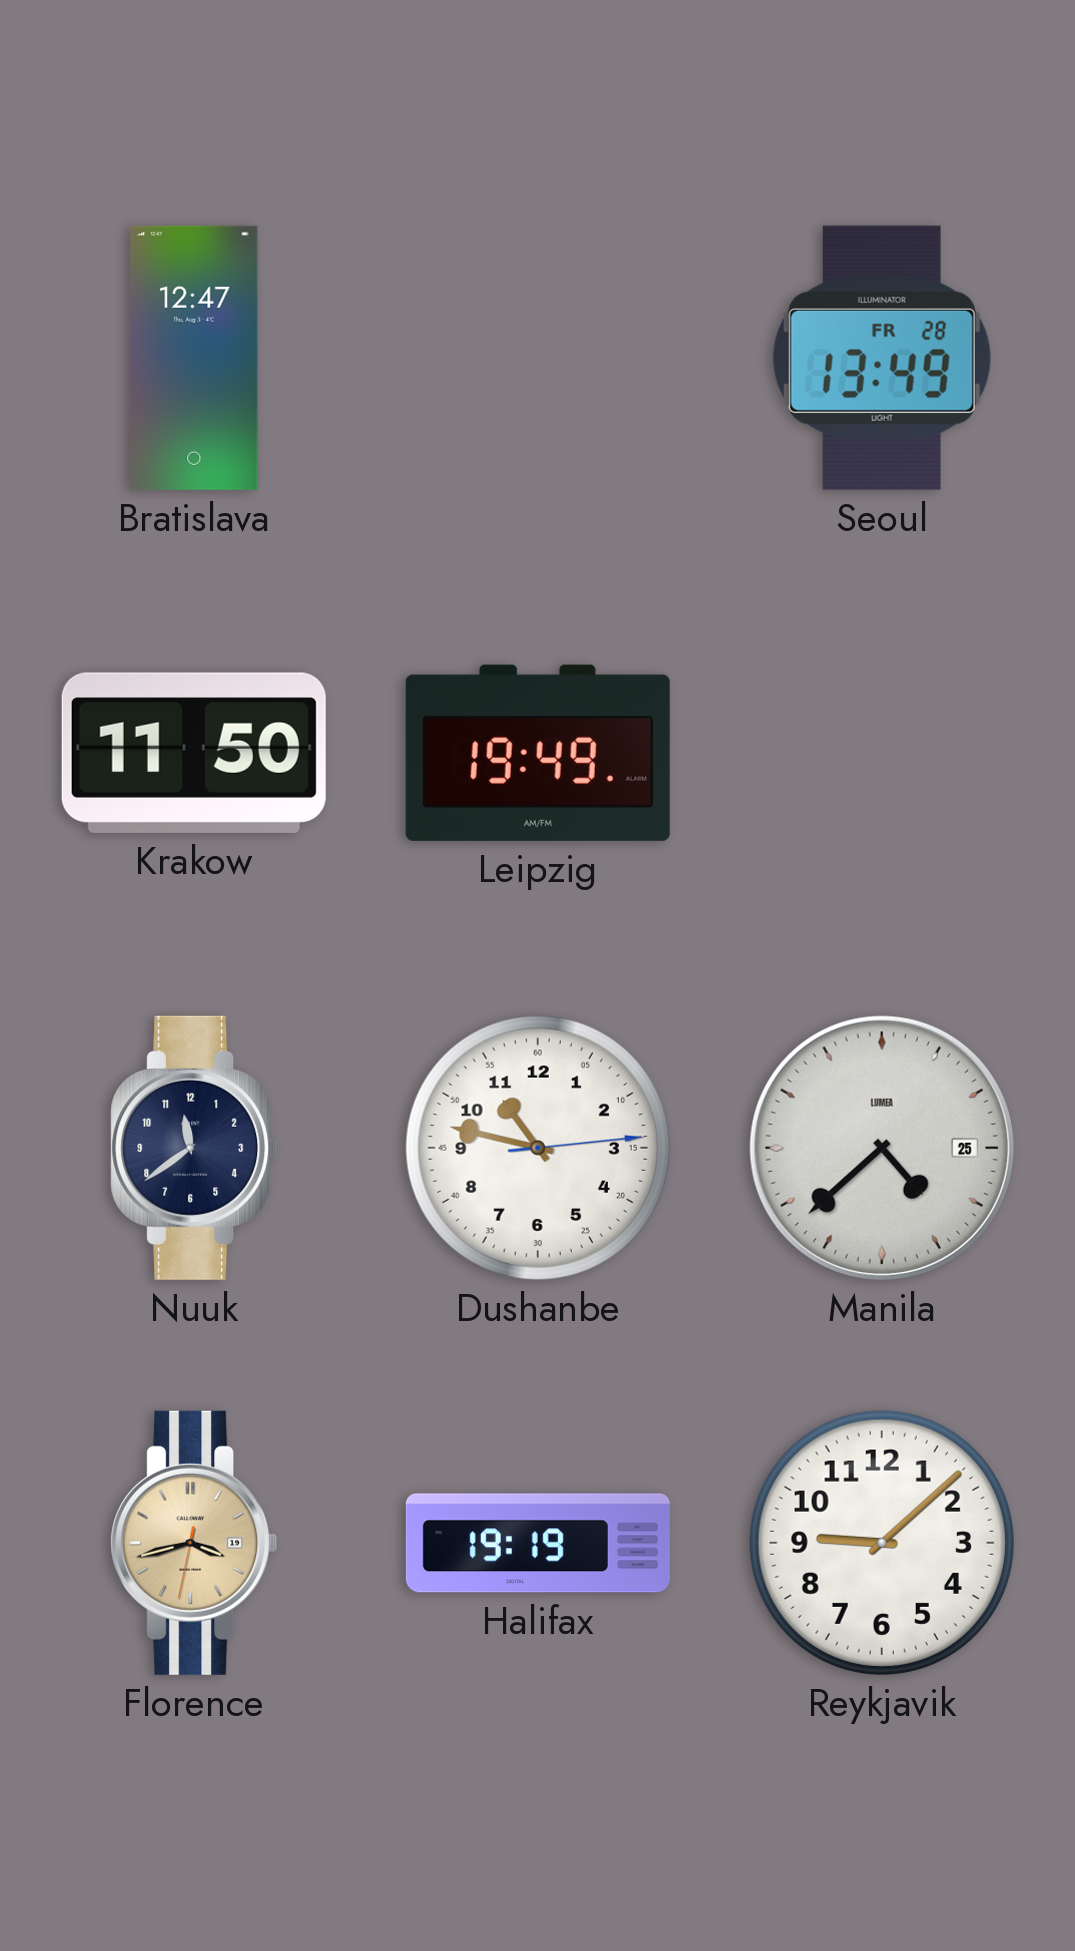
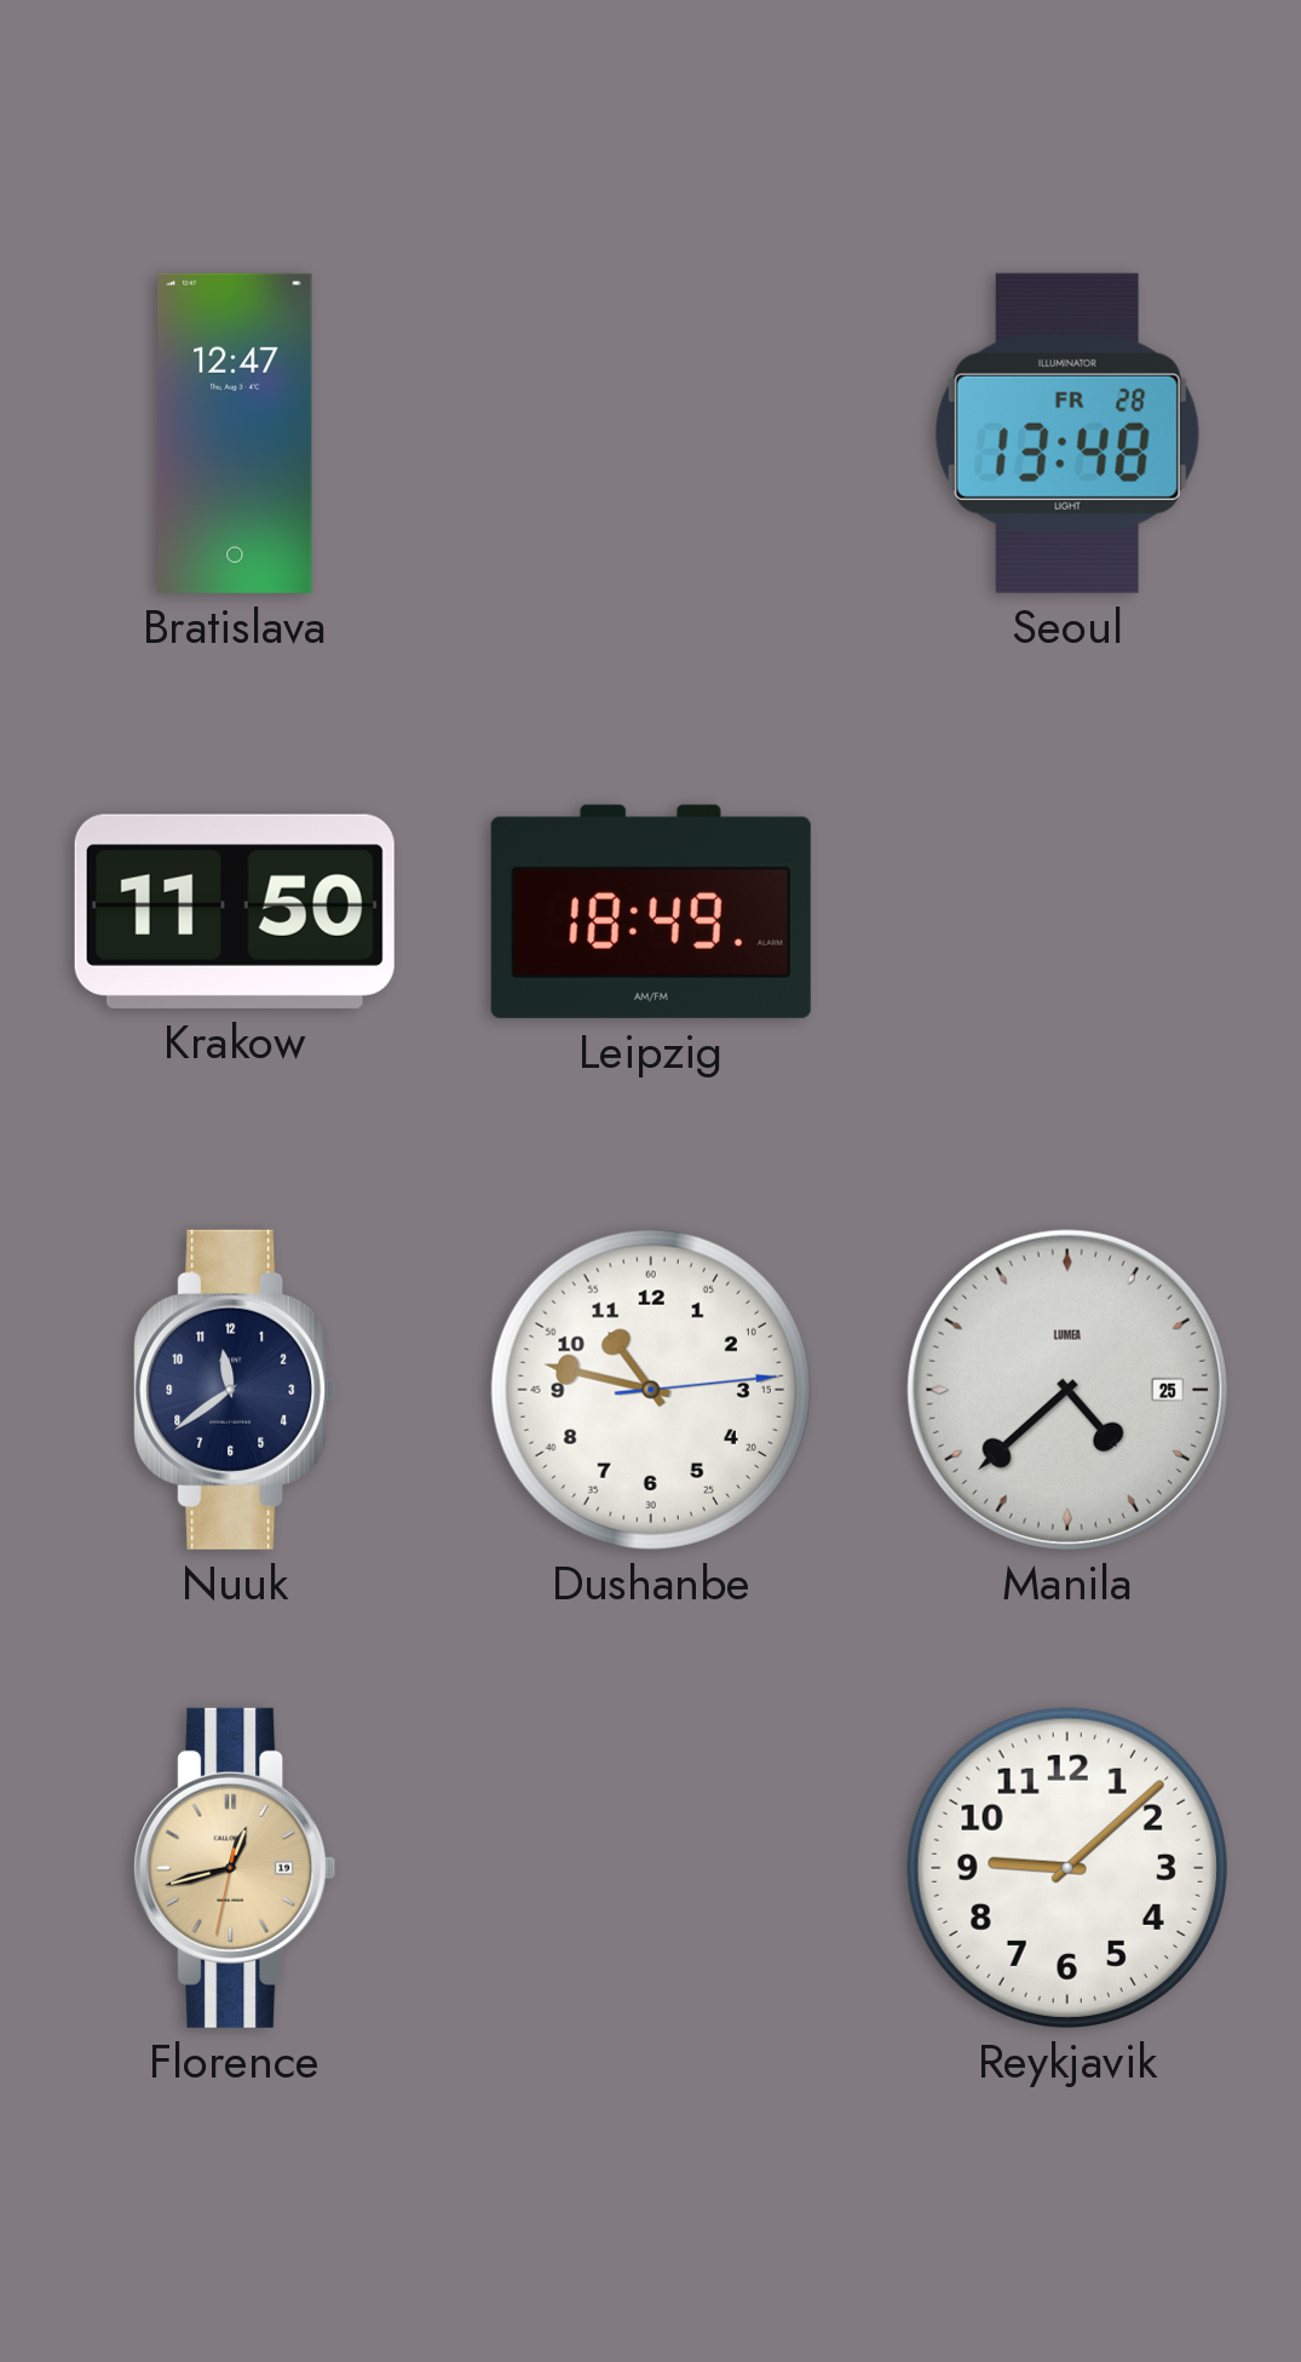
Seoul: 13:49 -> 13:48 (1067, 433)
Leipzig: 19:49 -> 18:49 (651, 912)
Florence: 3:42 -> 12:42 (235, 1868)
Halifax: 19:19 -> none (538, 1543)
